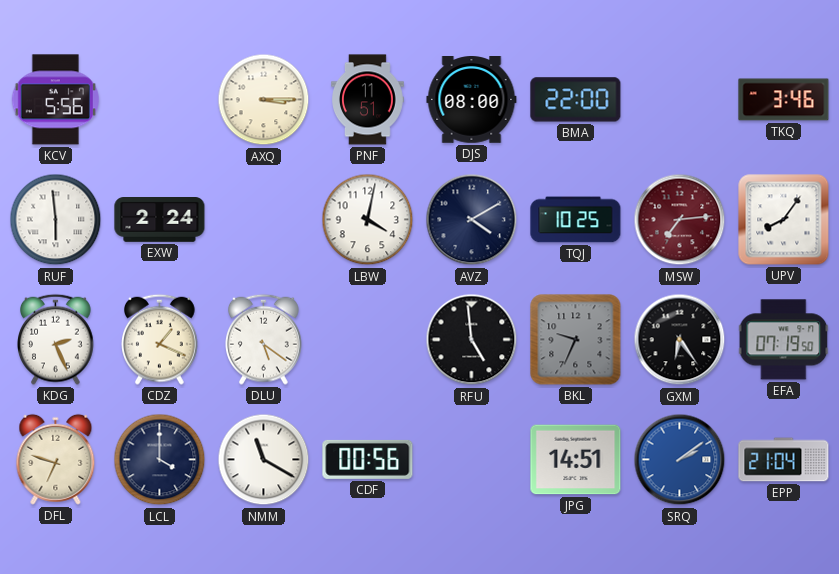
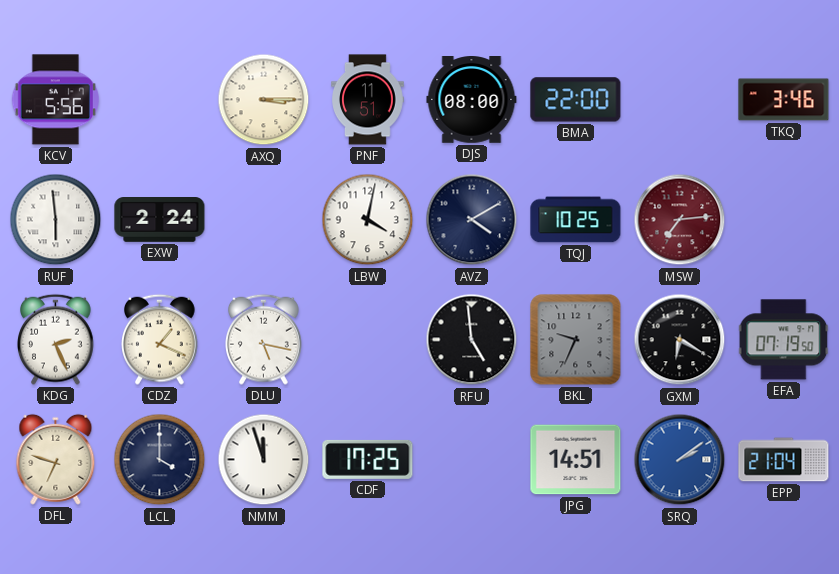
UPV: 8:06 -> none (784, 220)
DLU: 5:21 -> 5:17 (264, 339)
GXM: 6:24 -> 6:20 (680, 340)
NMM: 11:20 -> 11:57 (264, 460)
CDF: 00:56 -> 17:25 (368, 459)
